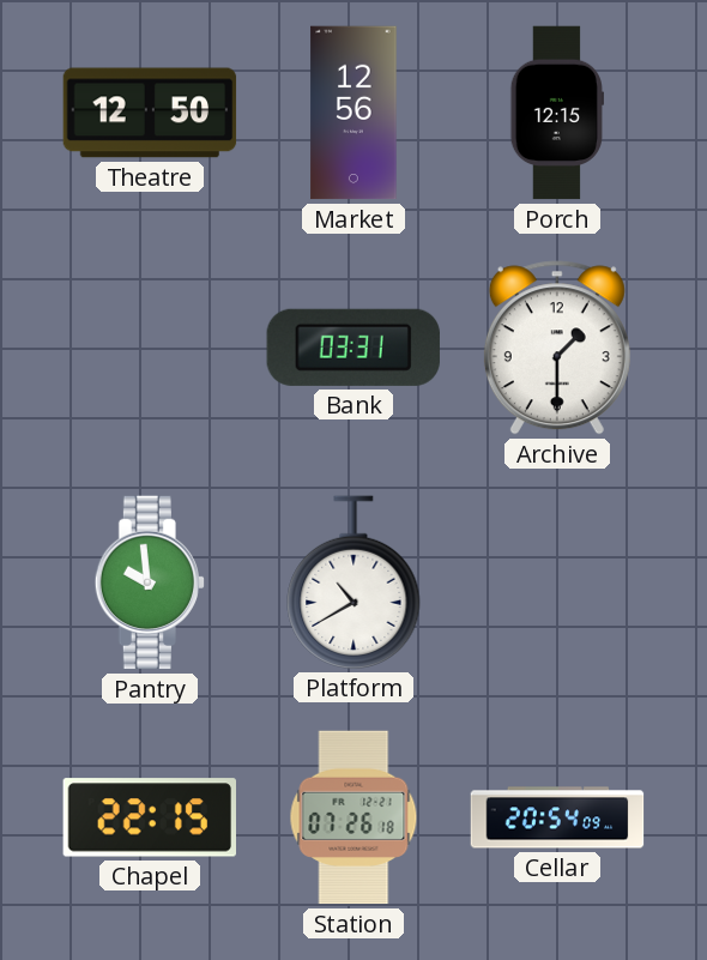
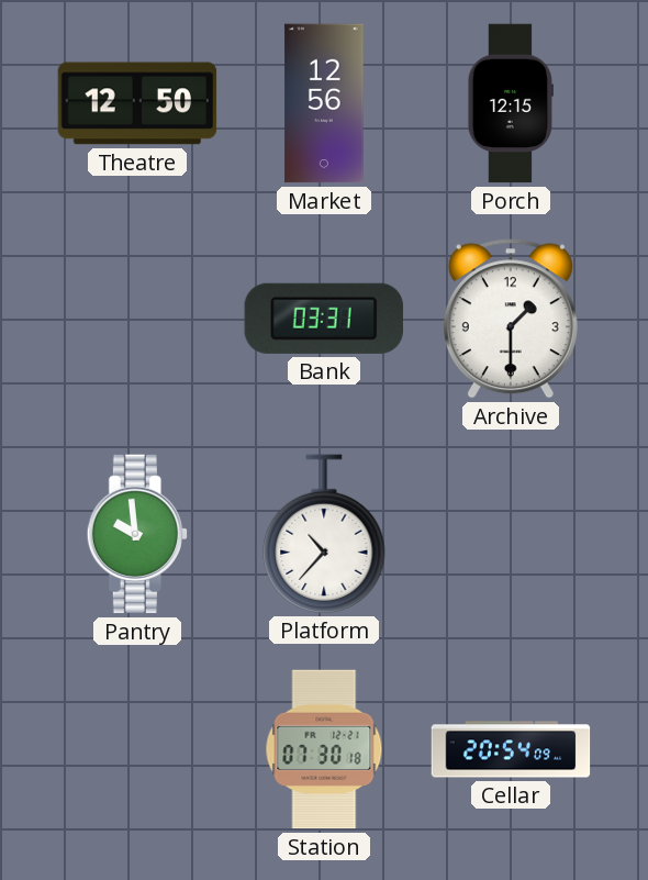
Platform: 10:40 -> 10:37 (324, 534)
Chapel: 22:15 -> none (149, 817)
Station: 07:26 -> 07:30 (324, 749)
